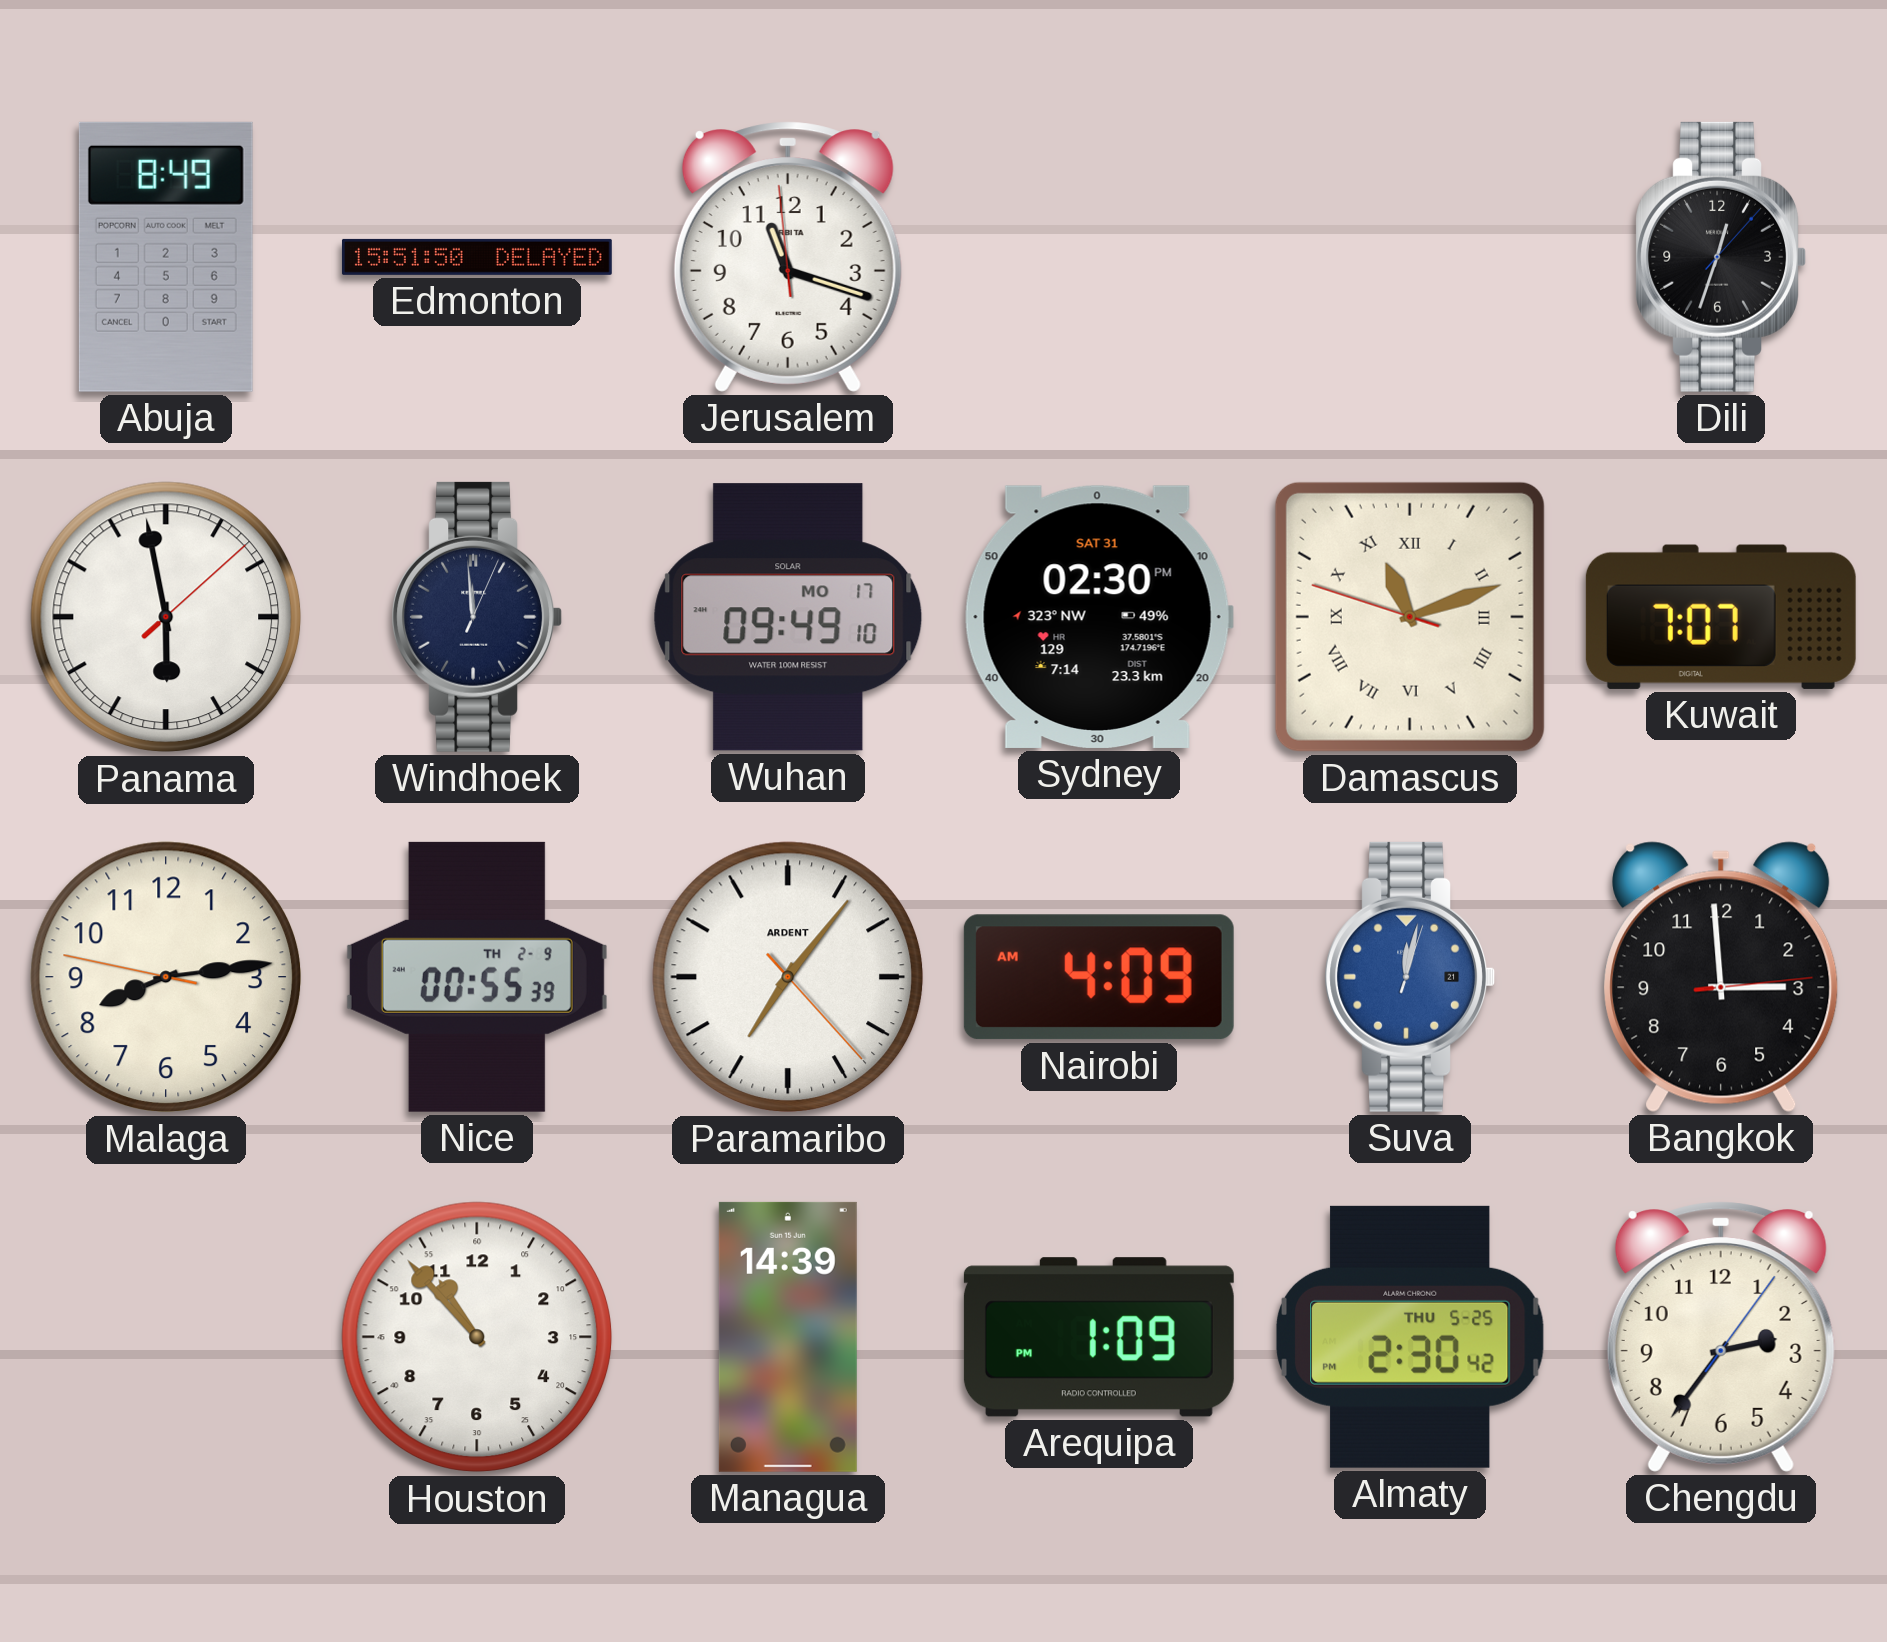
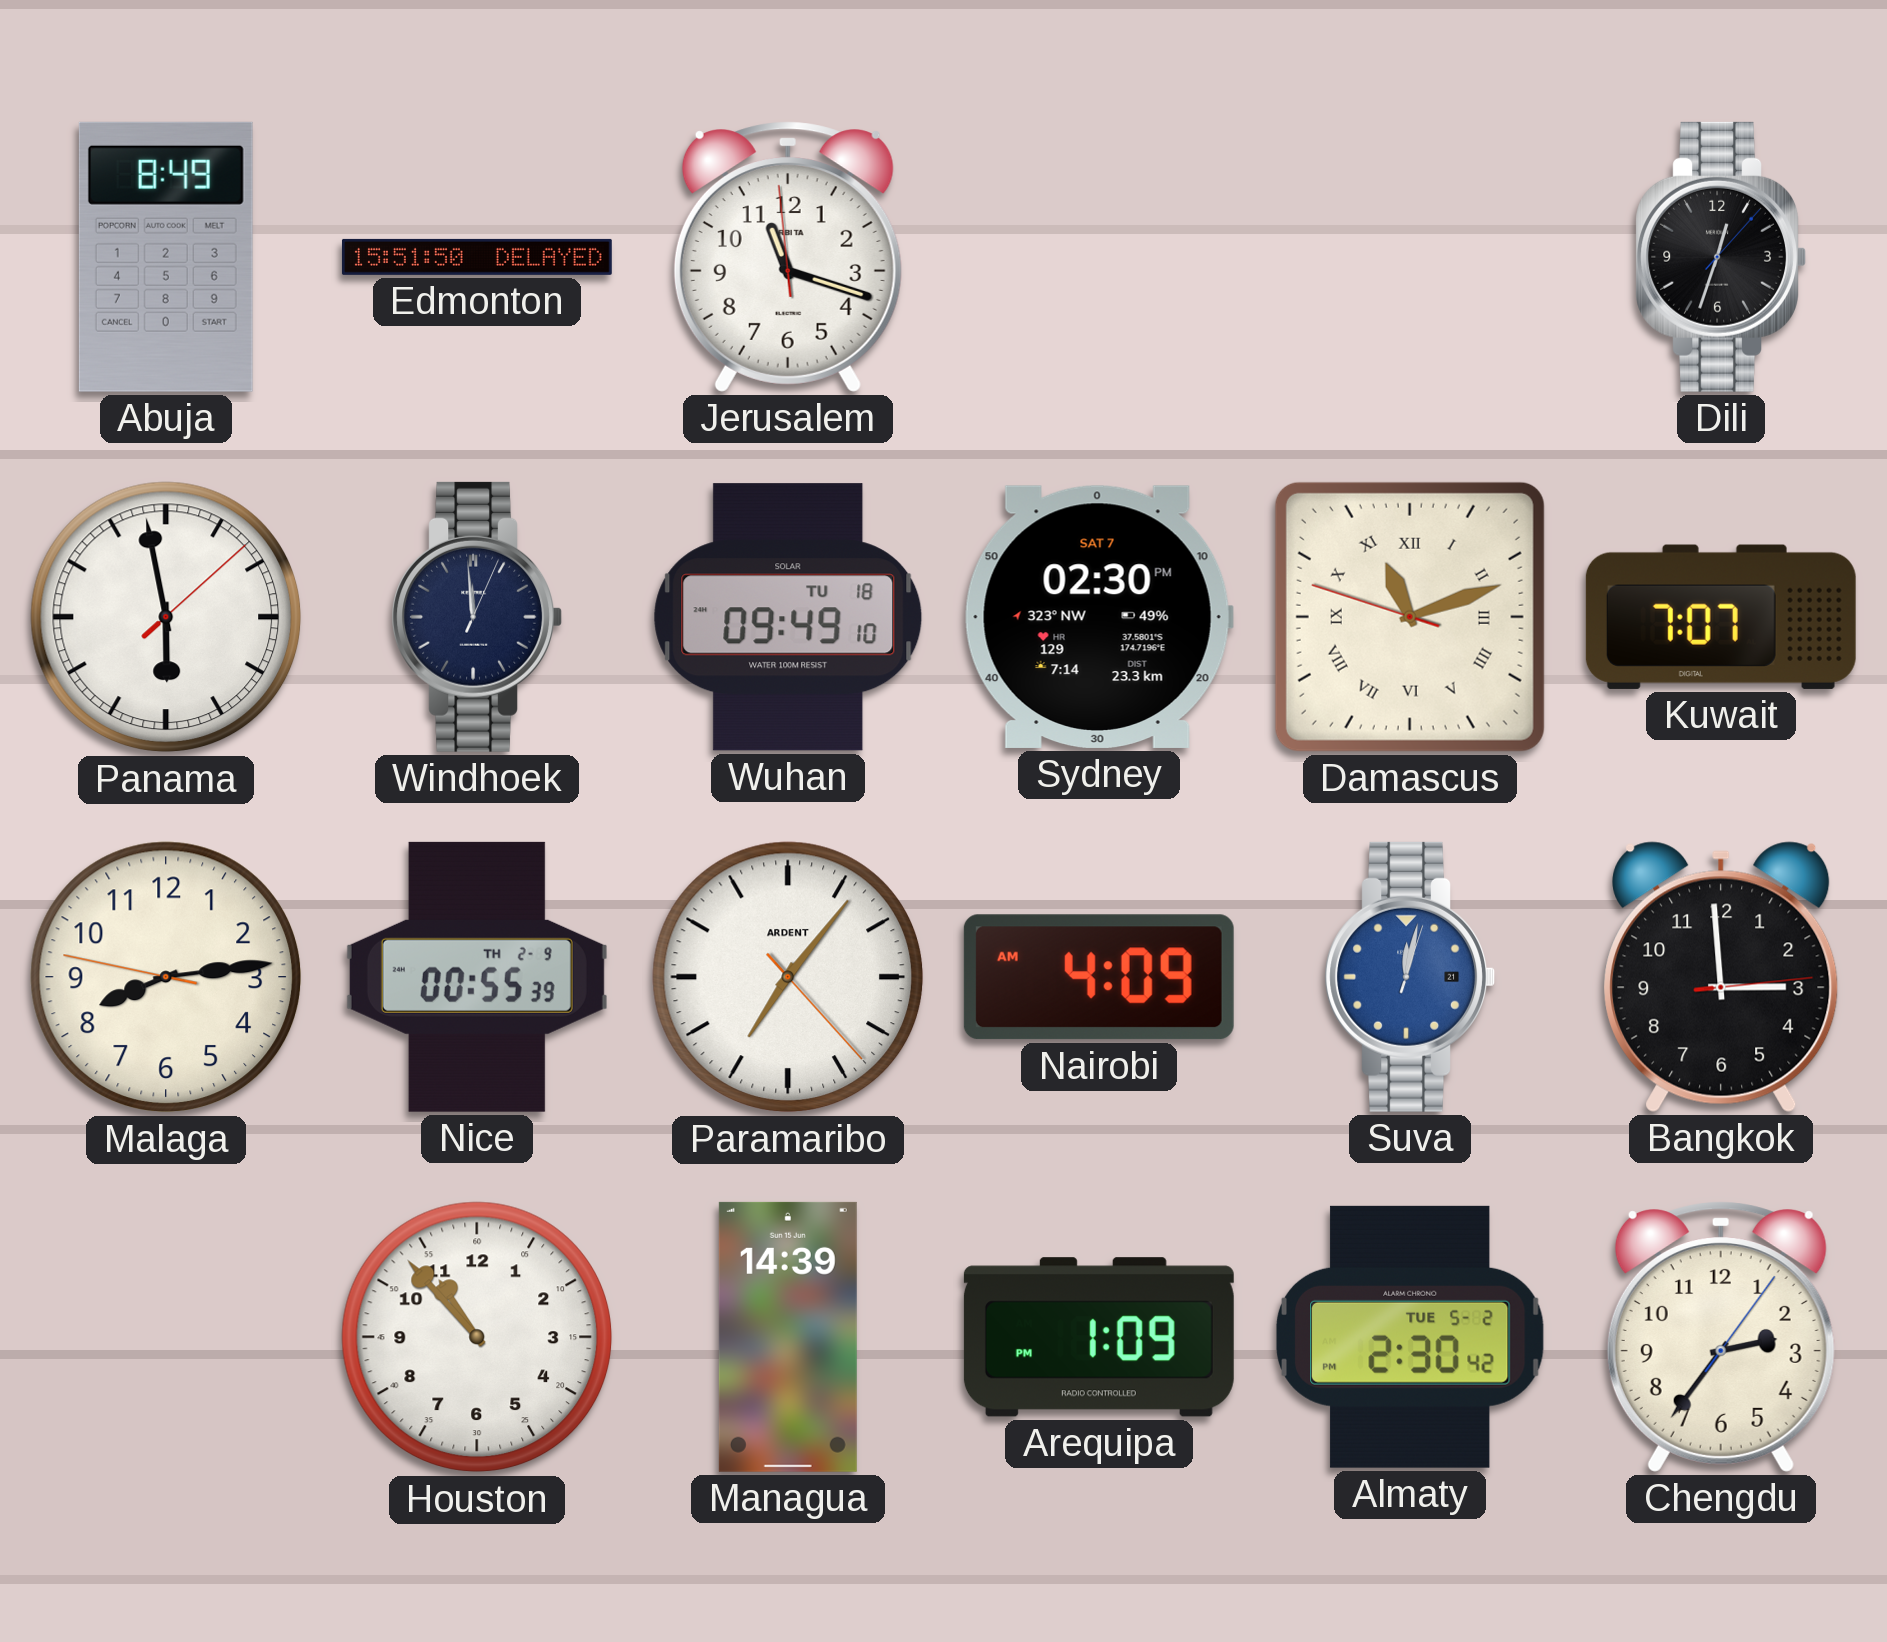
Wuhan date: MO 17 -> TU 18 (788, 617)
Sydney date: SAT 31 -> SAT 7 (1099, 617)
Almaty date: THU 5-25 -> TUE 5-2 (1410, 1337)
